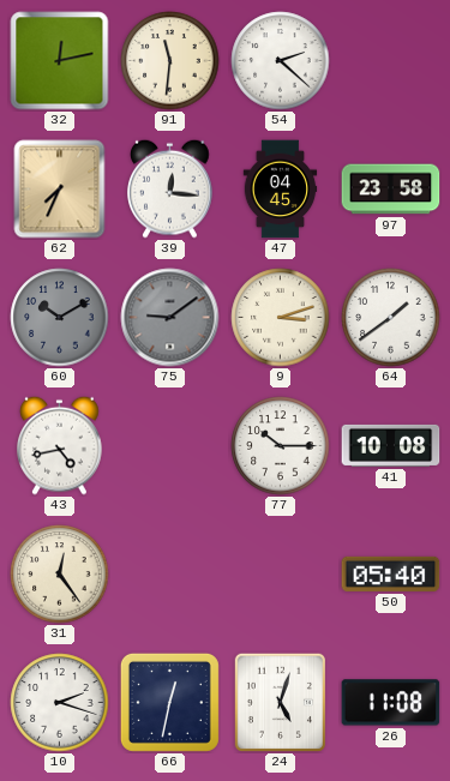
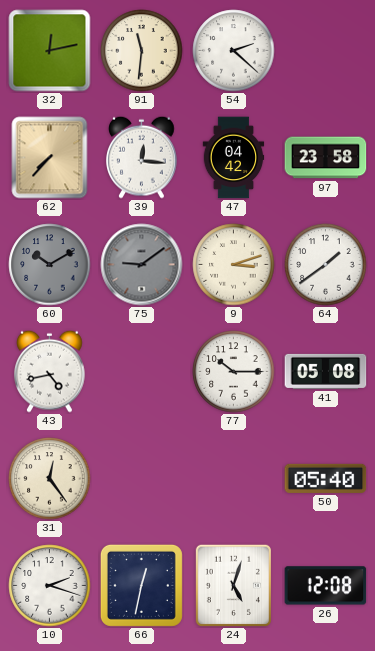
62: 7:34 -> 7:37 (50, 158)
47: 04:45 -> 04:42 (234, 158)
41: 10:08 -> 05:08 (326, 371)
26: 11:08 -> 12:08 (326, 586)
